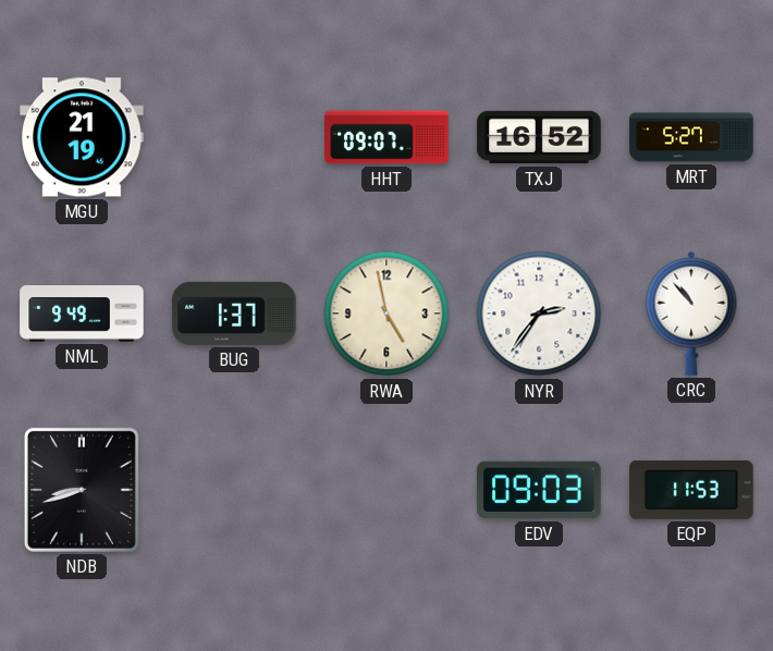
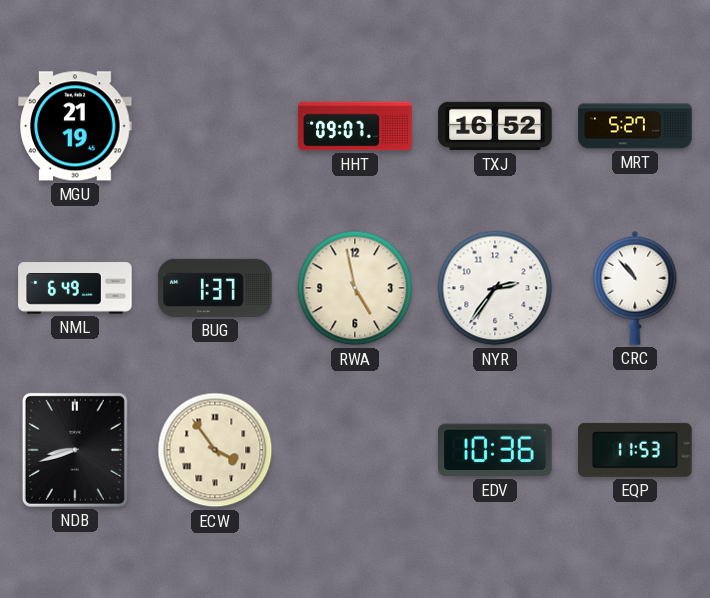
NML: 9:49 -> 6:49 (75, 288)
ECW: none -> 3:54 (215, 450)
EDV: 09:03 -> 10:36 (495, 450)
